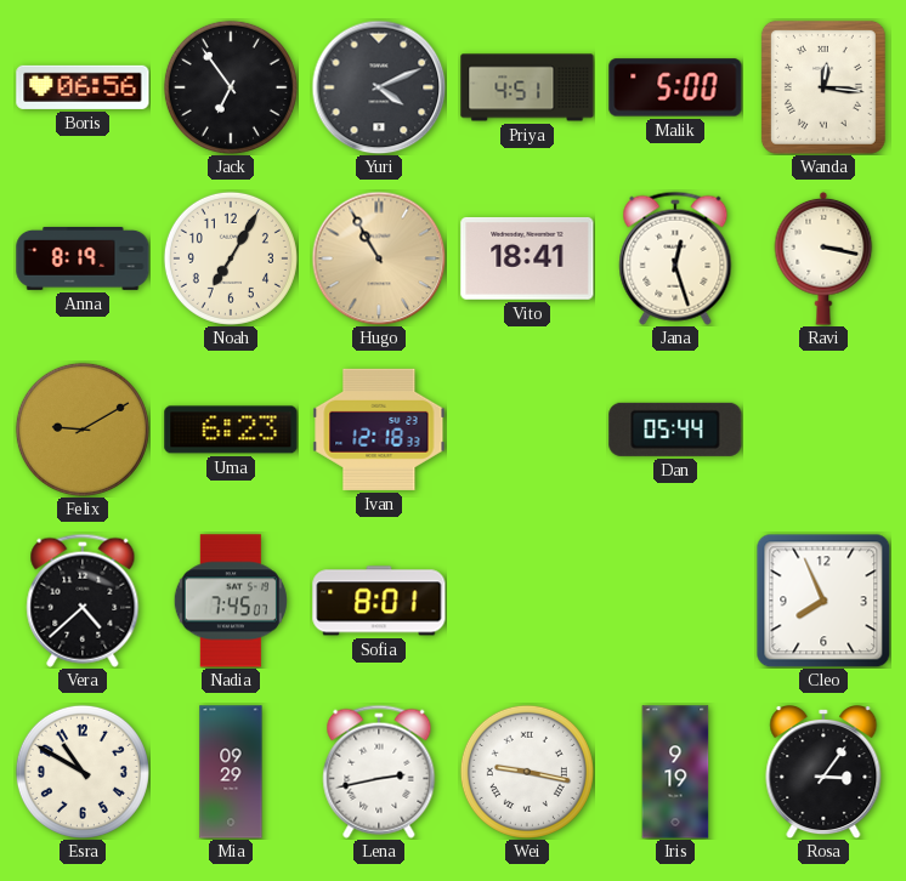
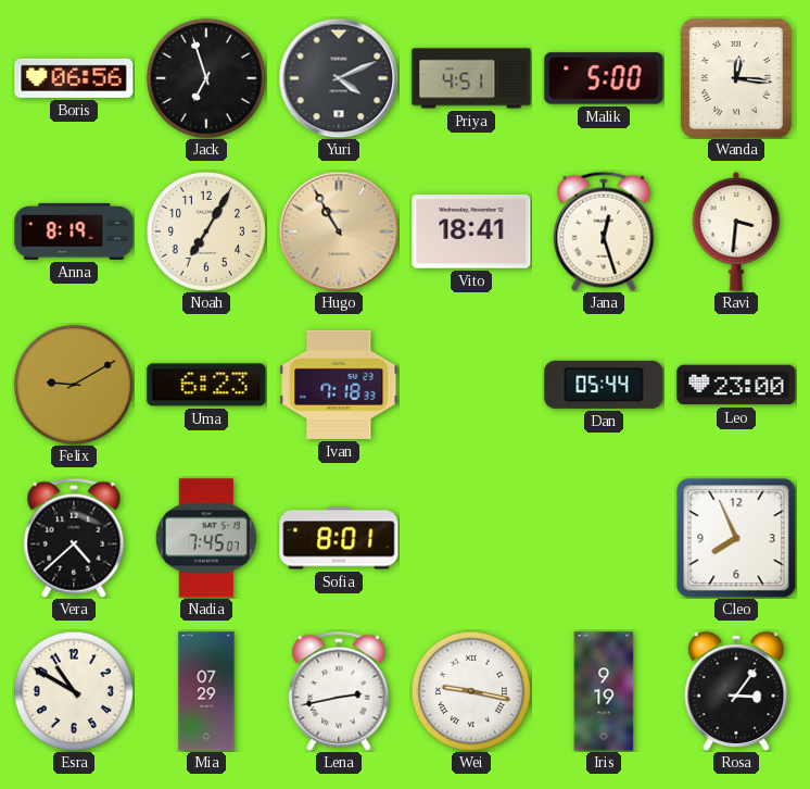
Jack: 6:54 -> 6:57 (206, 78)
Ravi: 3:17 -> 3:31 (736, 231)
Ivan: 12:18 -> 7:18 (339, 385)
Leo: none -> 23:00 (736, 385)
Mia: 09:29 -> 07:29 (206, 691)
